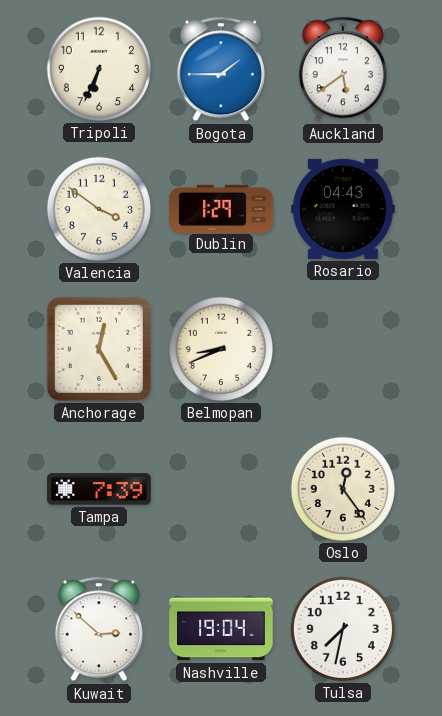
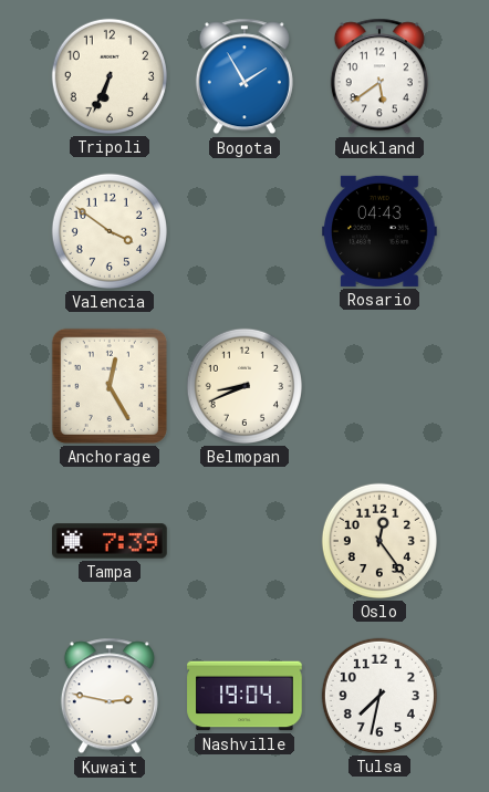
Bogota: 1:45 -> 1:55 (245, 76)
Dublin: 1:29 -> none (221, 208)
Kuwait: 2:52 -> 2:47 (110, 696)
